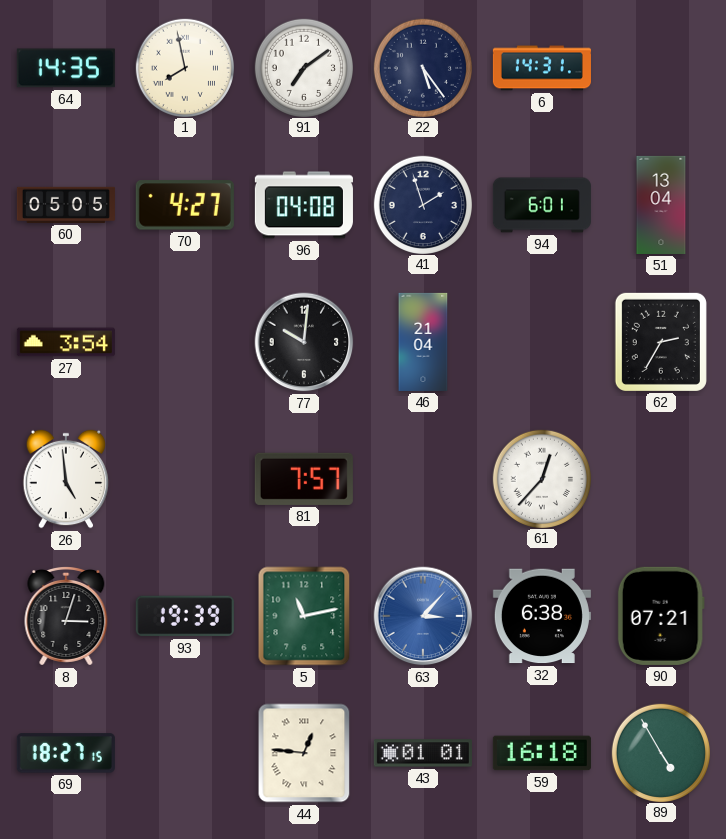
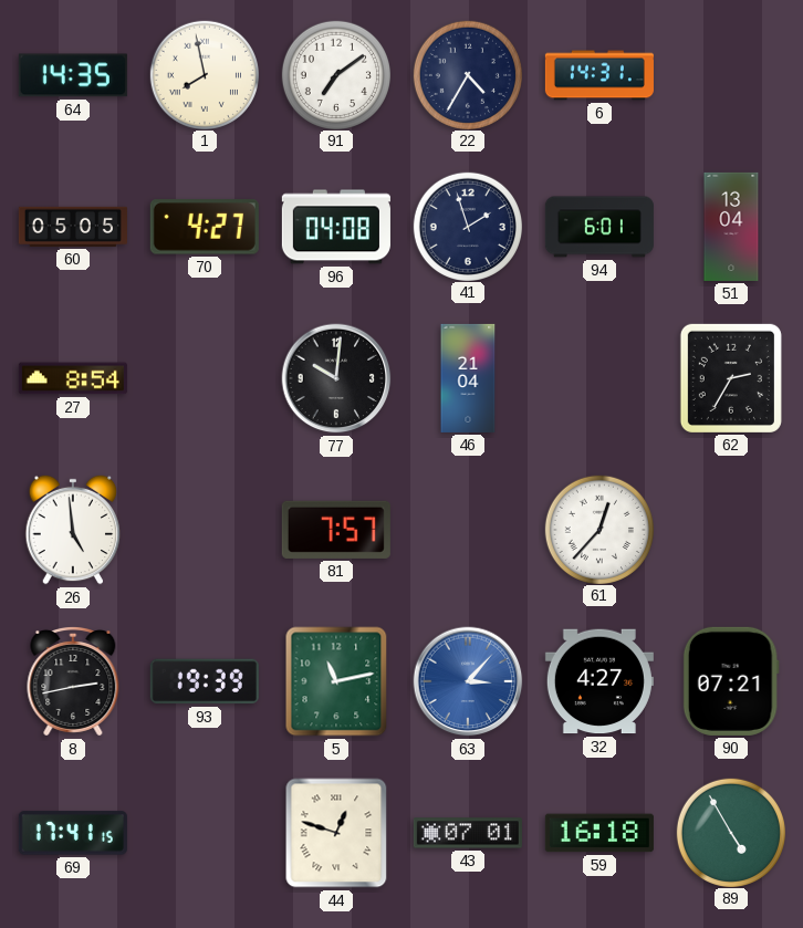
22: 5:24 -> 4:35 (467, 74)
27: 3:54 -> 8:54 (73, 378)
8: 3:03 -> 2:43 (73, 681)
32: 6:38 -> 4:27 (599, 681)
69: 18:27 -> 17:41 (73, 833)
44: 12:46 -> 12:48 (336, 833)
43: 01:01 -> 07:01 (468, 833)
